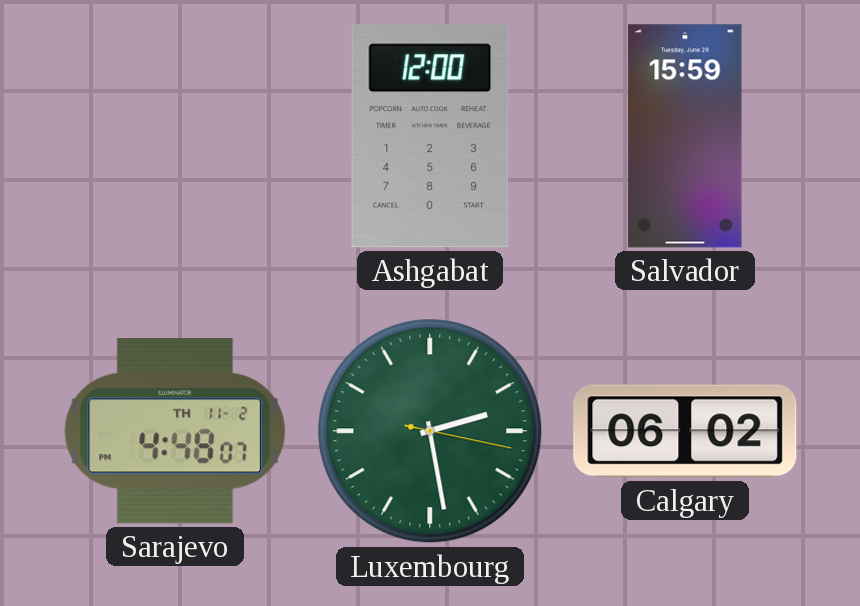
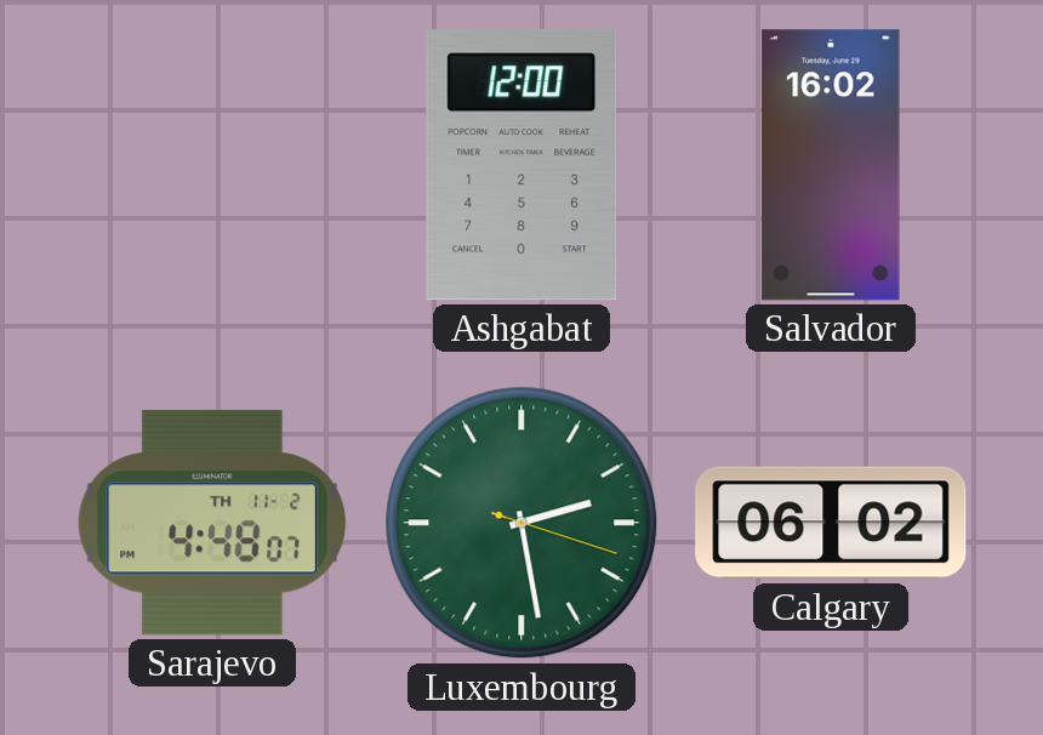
Salvador: 15:59 -> 16:02 (831, 165)
Luxembourg: 2:28:17 -> 2:28:18 (521, 523)
